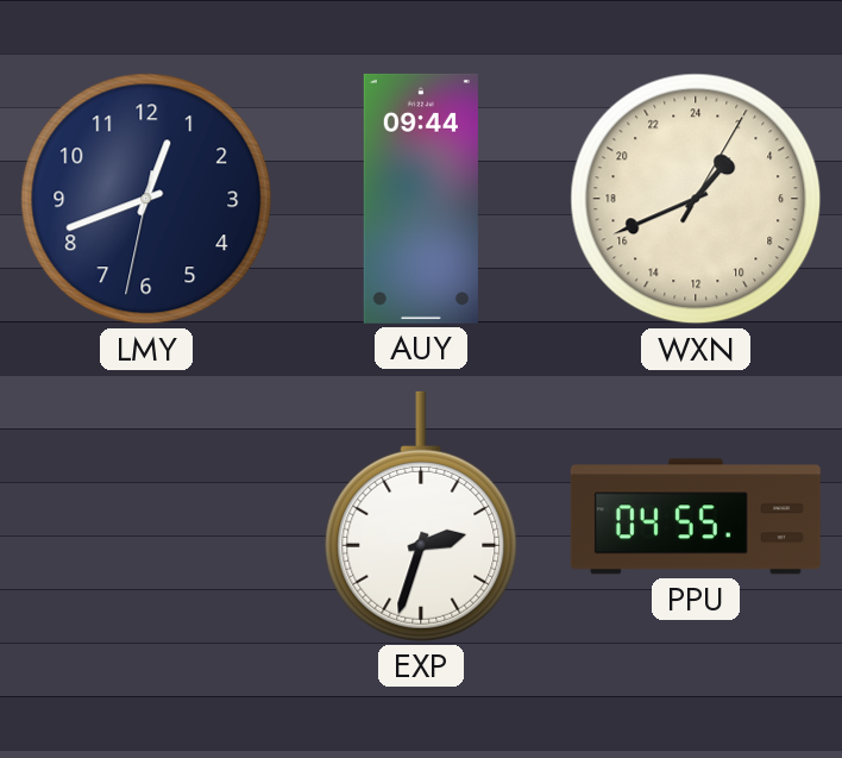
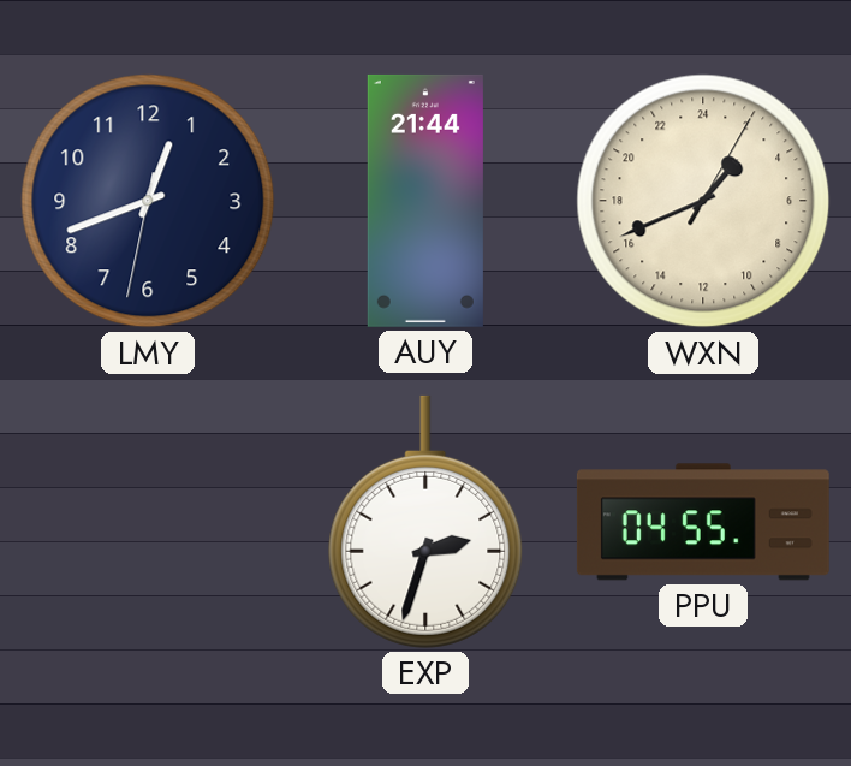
AUY: 09:44 -> 21:44 (425, 201)
